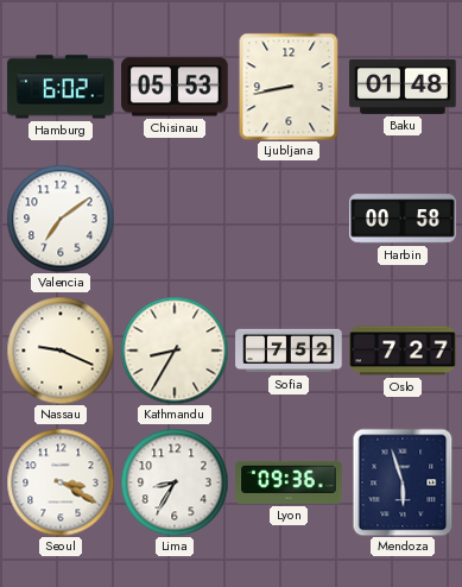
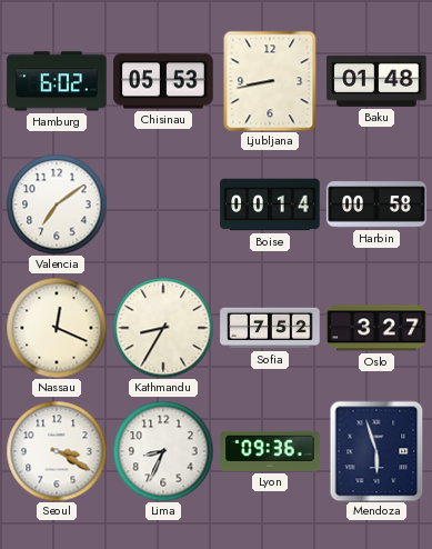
Boise: none -> 00:14 (270, 204)
Nassau: 9:19 -> 12:19 (57, 328)
Oslo: 7:27 -> 3:27 (376, 328)
Lima: 8:35 -> 8:34 (163, 451)
